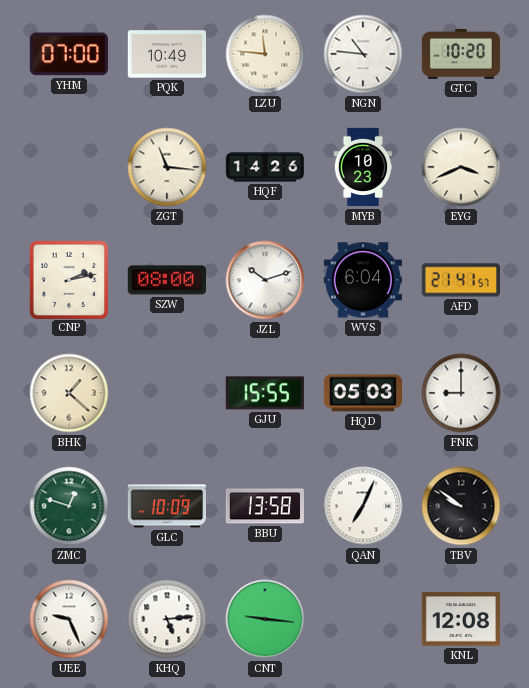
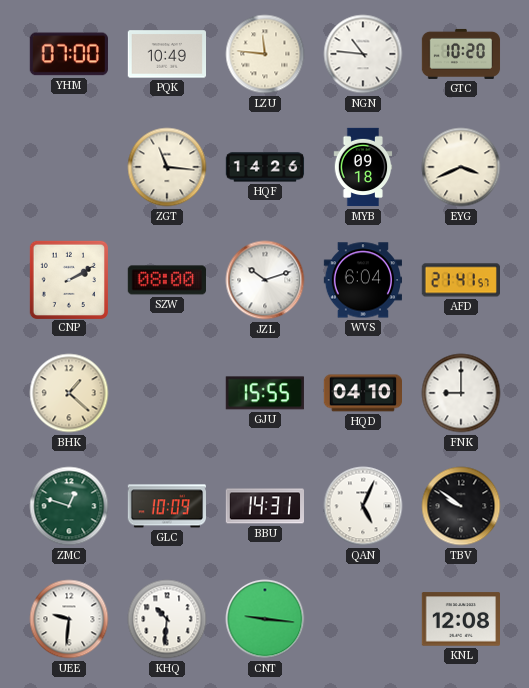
MYB: 10:23 -> 09:18 (363, 167)
CNP: 2:13 -> 2:10 (68, 279)
HQD: 05:03 -> 04:10 (362, 393)
BBU: 13:58 -> 14:31 (264, 506)
QAN: 7:04 -> 5:04 (363, 506)
UEE: 9:26 -> 9:31 (69, 619)
KHQ: 5:14 -> 10:31 (167, 619)
